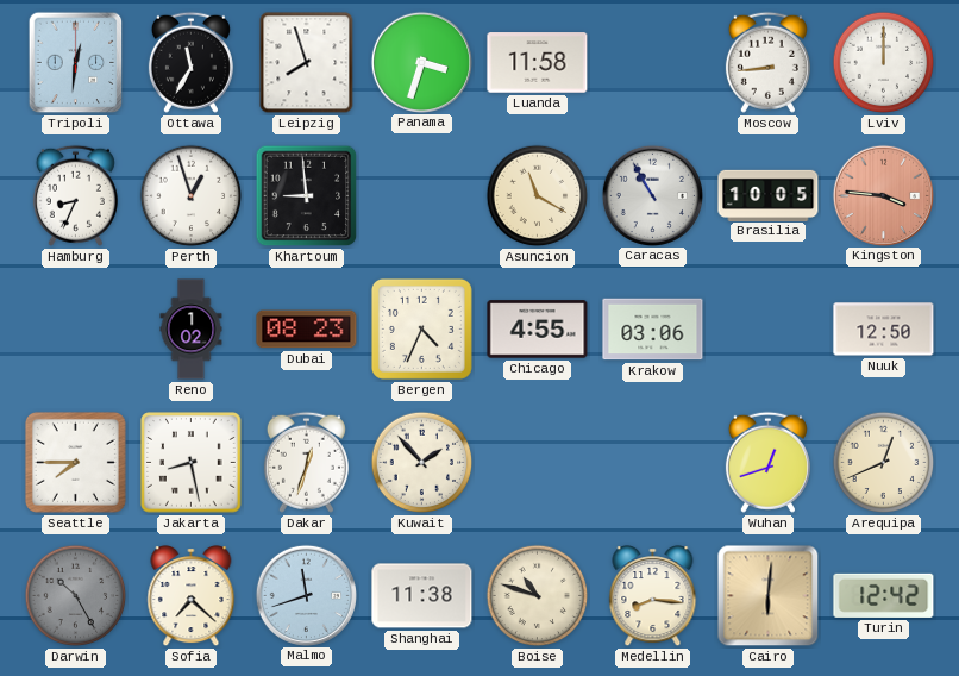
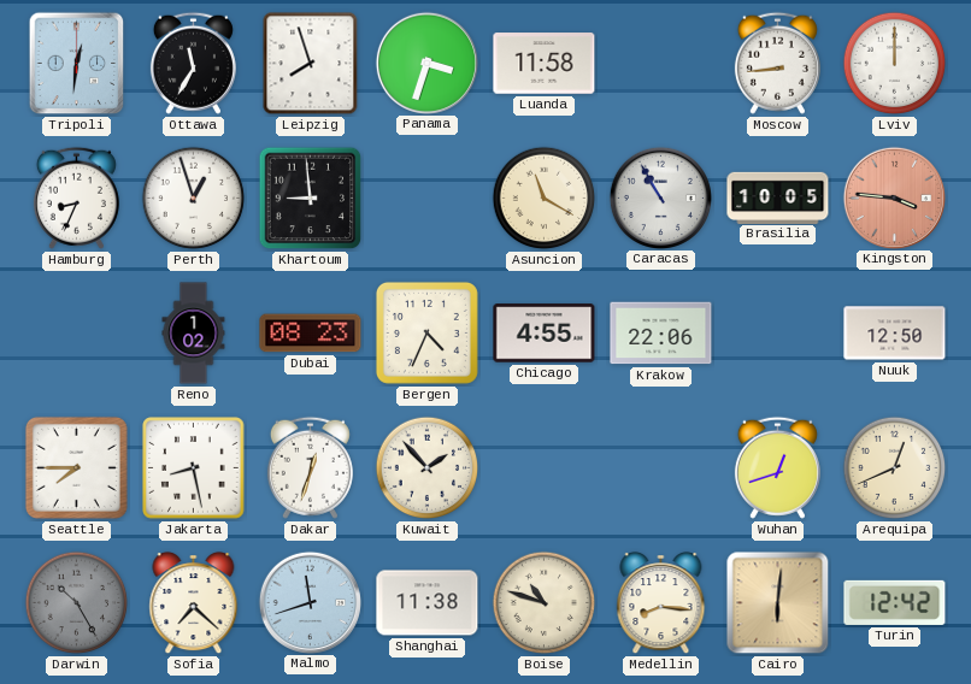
Krakow: 03:06 -> 22:06 (661, 334)
